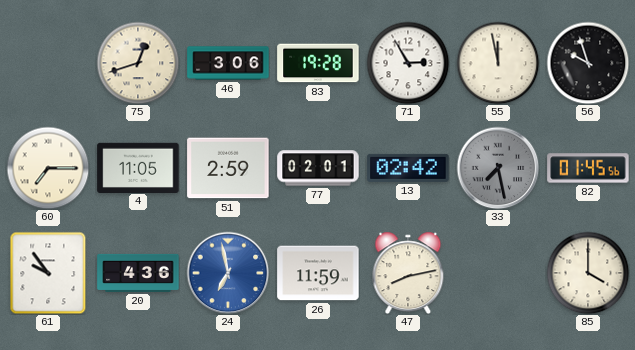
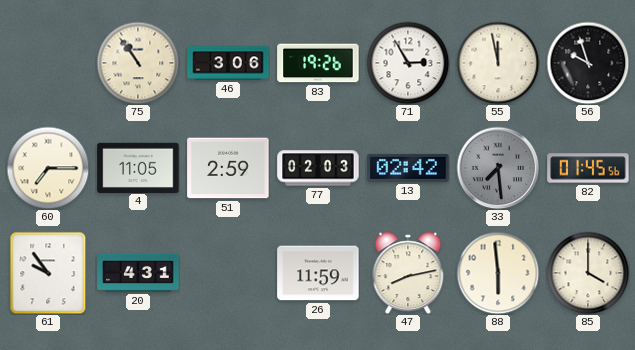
75: 12:42 -> 10:54 (138, 63)
83: 19:28 -> 19:26 (318, 63)
77: 02:01 -> 02:03 (318, 168)
33: 7:28 -> 7:29 (498, 168)
20: 4:36 -> 4:31 (138, 273)
24: 6:58 -> none (228, 273)
88: none -> 5:59 (498, 273)
